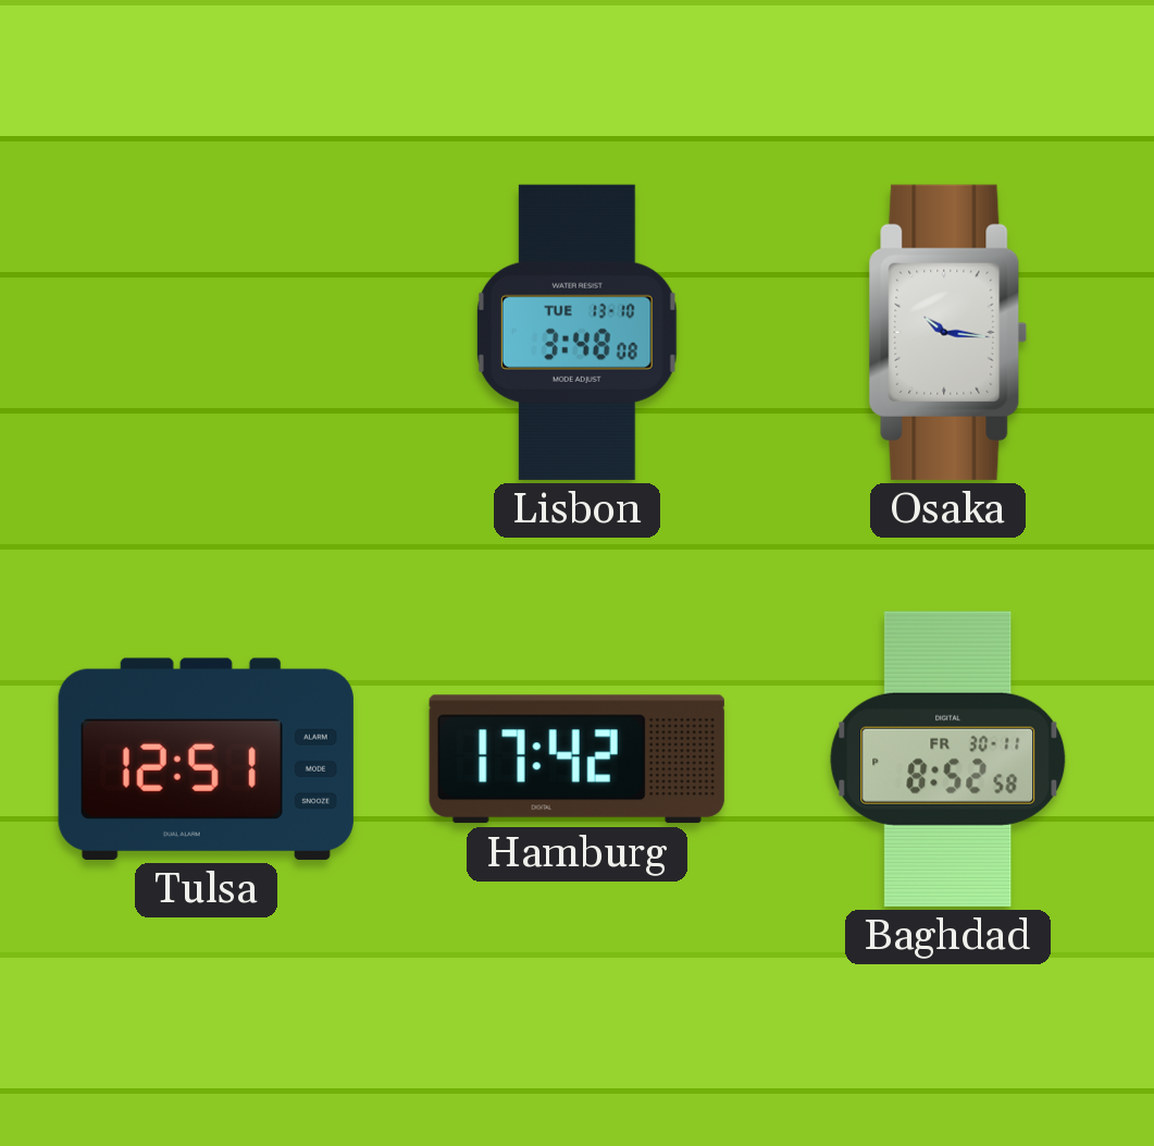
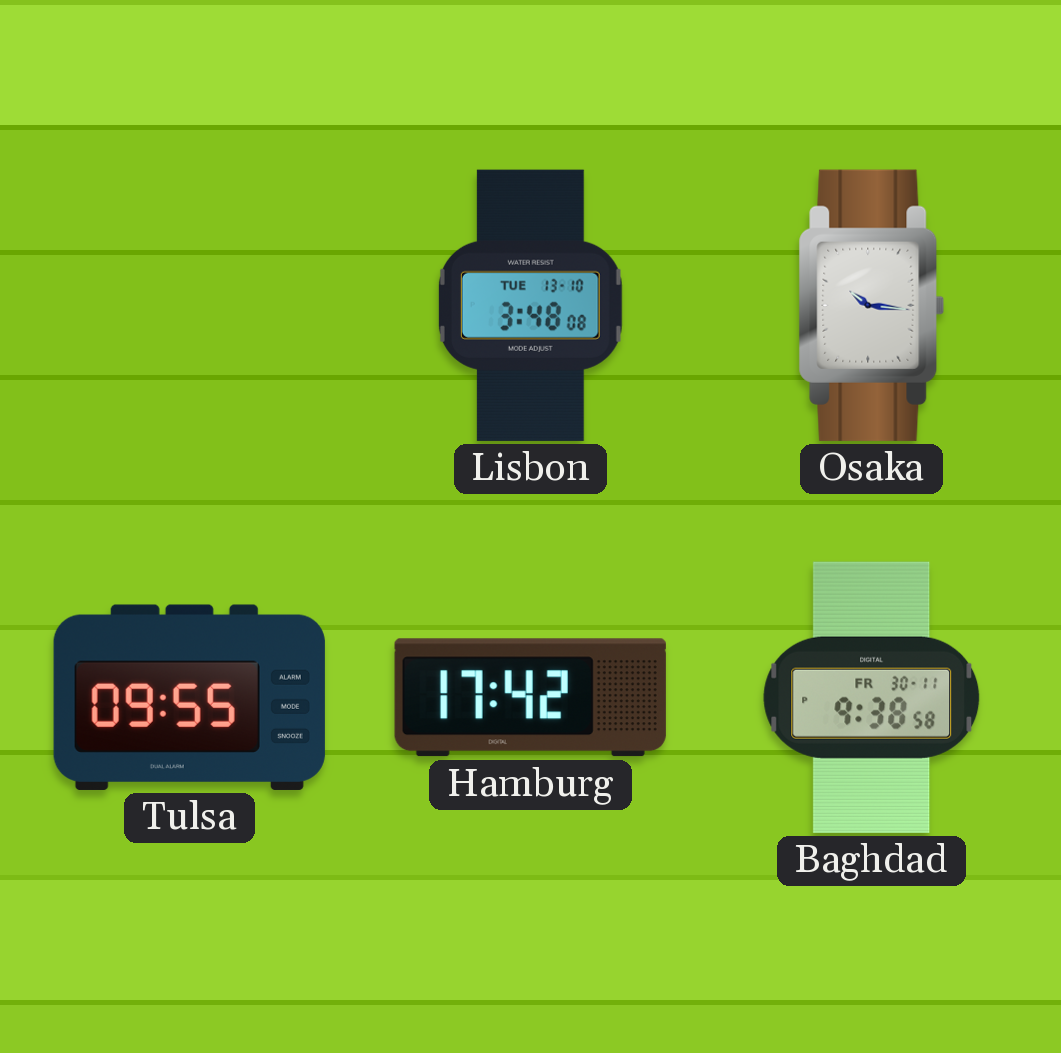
Tulsa: 12:51 -> 09:55 (189, 697)
Baghdad: 8:52 -> 9:38 (872, 697)
